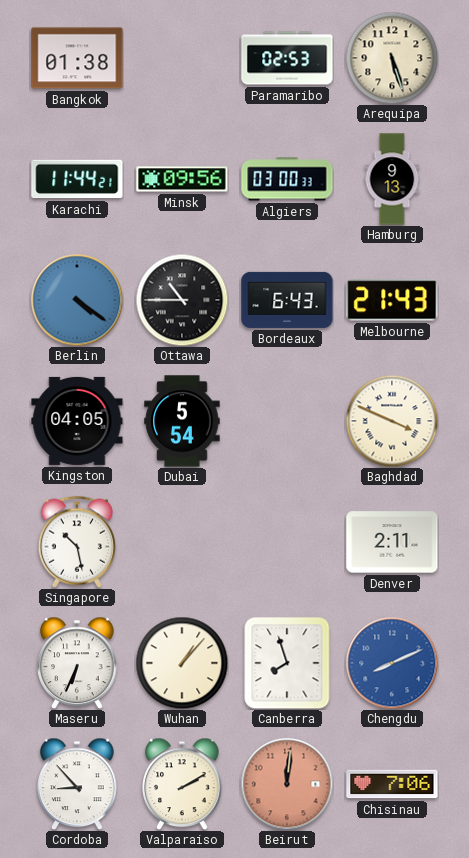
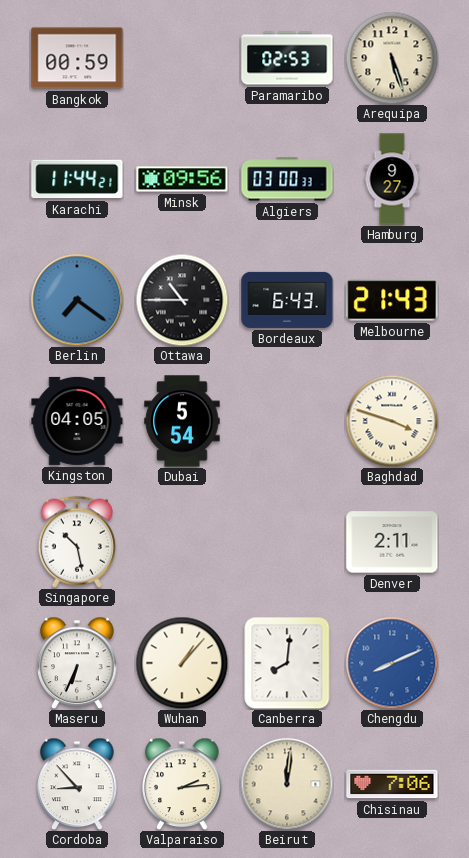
Bangkok: 01:38 -> 00:59 (77, 58)
Hamburg: 9:13 -> 9:27 (392, 179)
Berlin: 4:21 -> 7:21 (77, 300)
Baghdad: 3:49 -> 3:48 (392, 421)
Canberra: 7:57 -> 8:01 (287, 663)
Valparaiso: 2:10 -> 2:14 (182, 784)
Beirut dial: salmon -> cream (287, 784)
